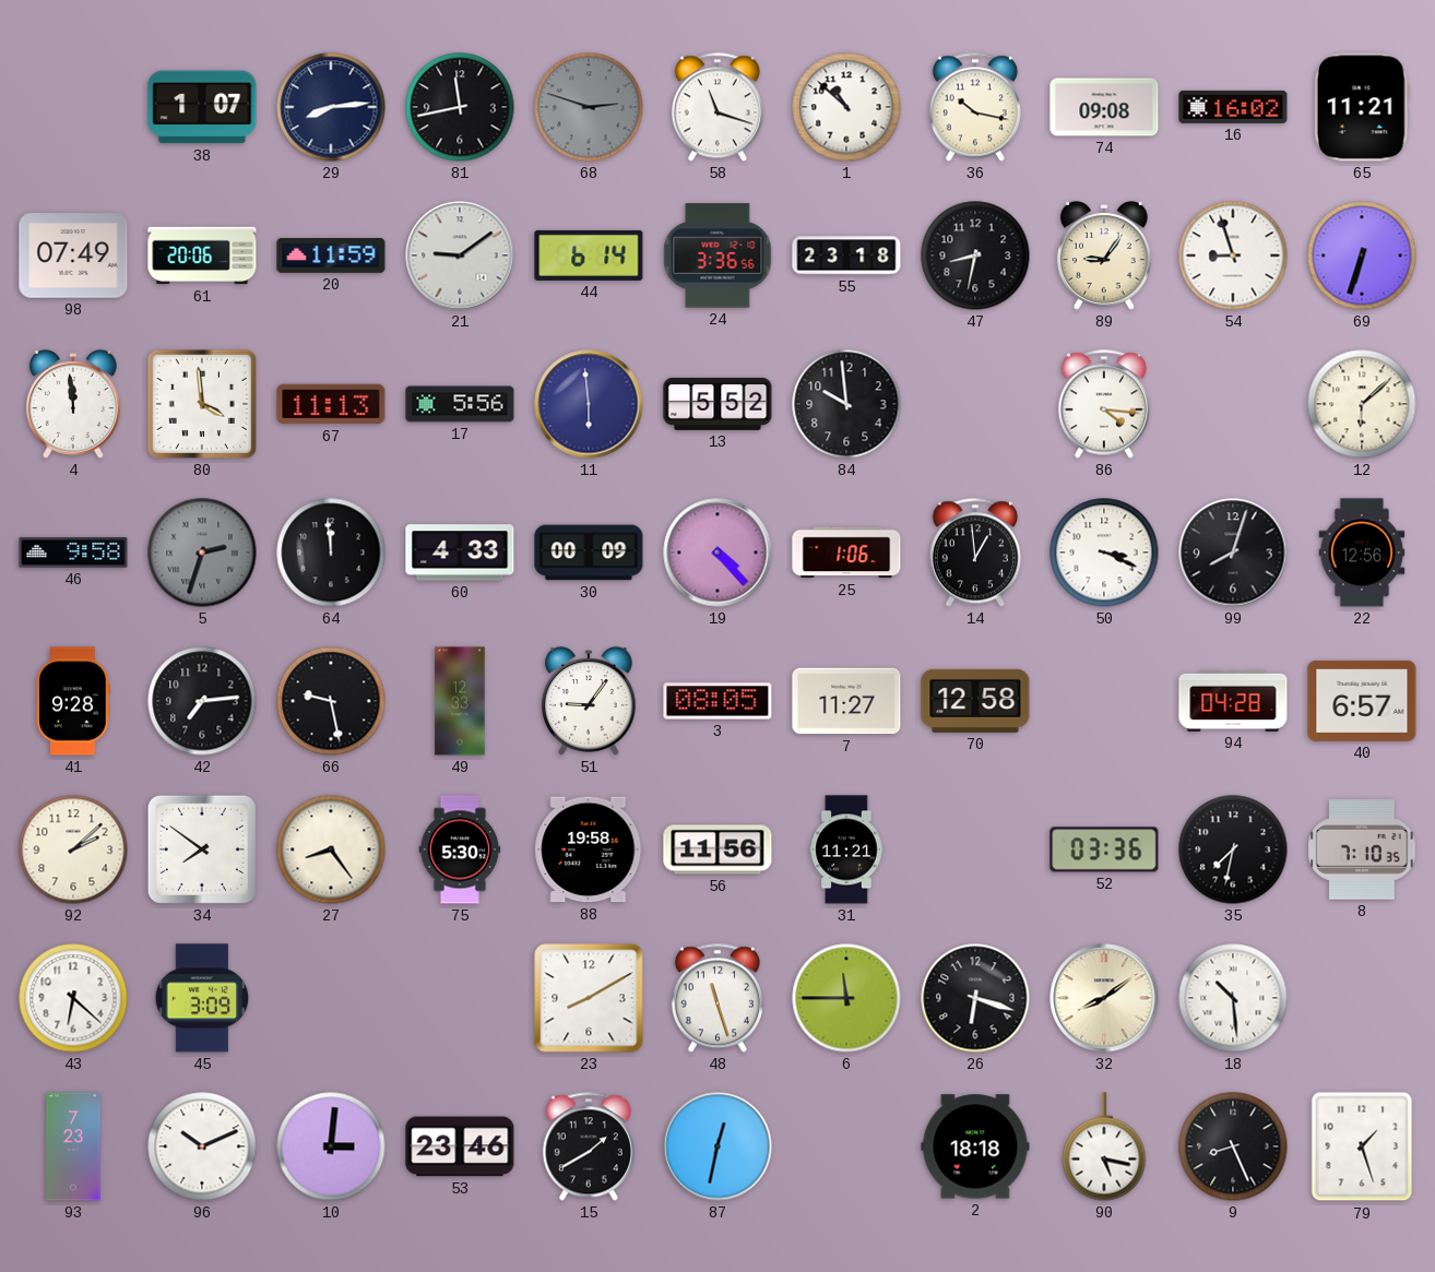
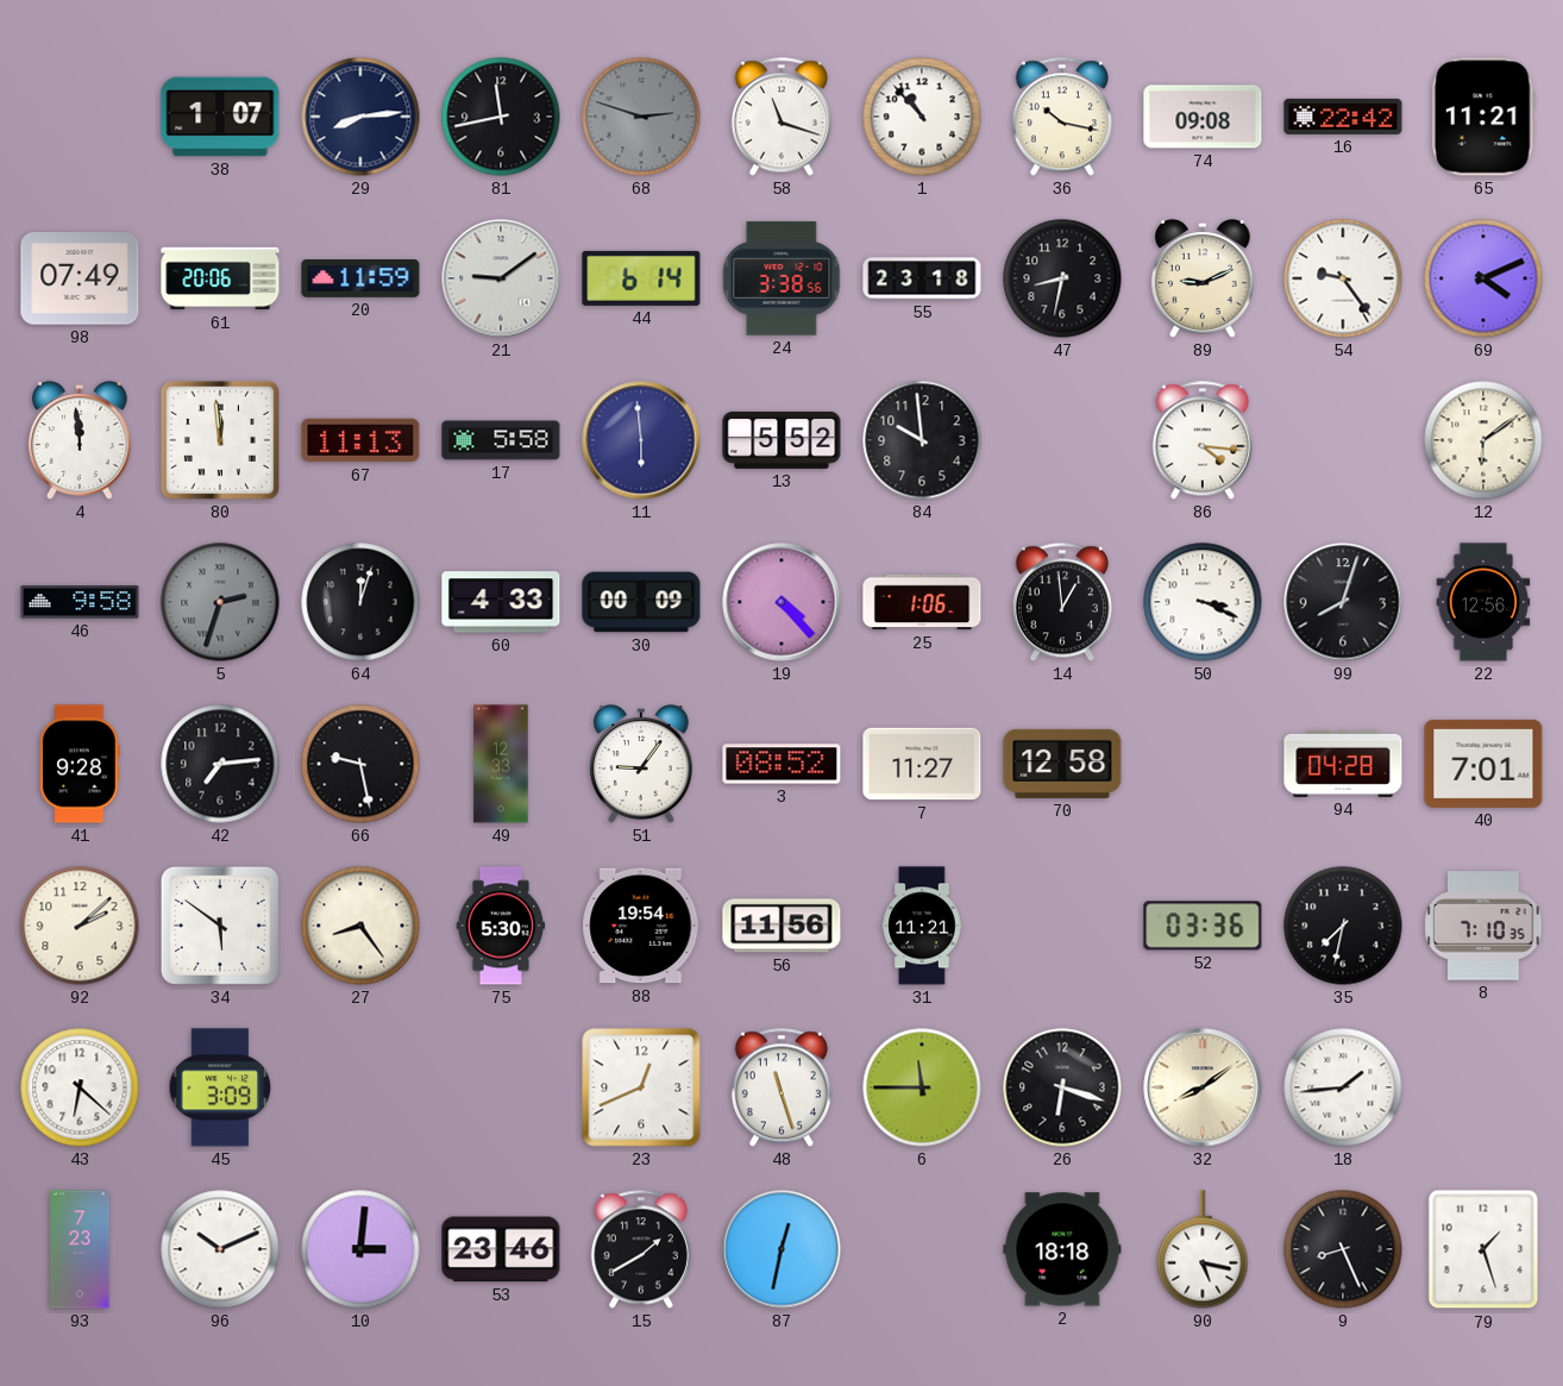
1: 10:52 -> 10:53 (922, 117)
16: 16:02 -> 22:42 (1343, 117)
24: 3:36 -> 3:38 (781, 278)
89: 9:06 -> 9:11 (1203, 278)
54: 8:57 -> 9:24 (1343, 278)
69: 6:33 -> 4:11 (1483, 278)
80: 3:59 -> 11:59 (220, 440)
17: 5:56 -> 5:58 (501, 440)
12: 6:08 -> 6:09 (1483, 440)
64: 11:59 -> 12:03 (360, 602)
3: 08:05 -> 08:52 (781, 764)
40: 6:57 -> 7:01 (1483, 764)
34: 7:51 -> 5:51 (220, 926)
88: 19:58 -> 19:54 (641, 926)
23: 8:10 -> 12:41 (641, 1087)
18: 10:29 -> 1:44 (1343, 1087)
